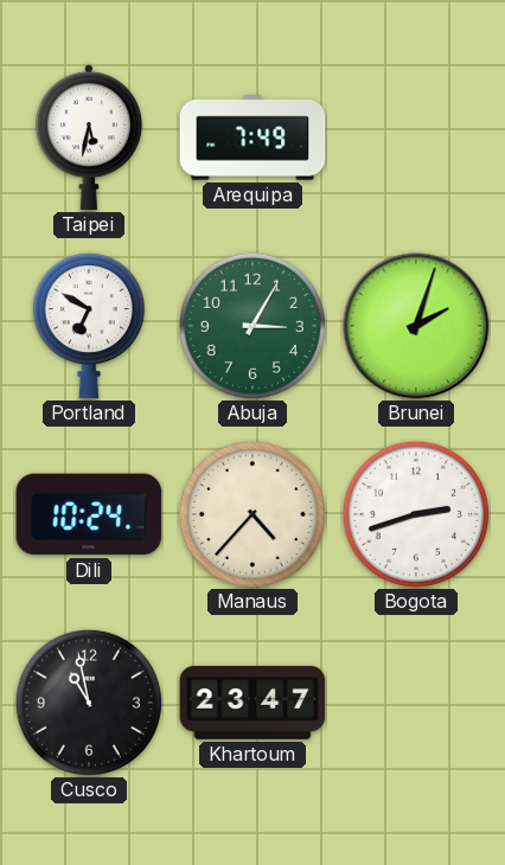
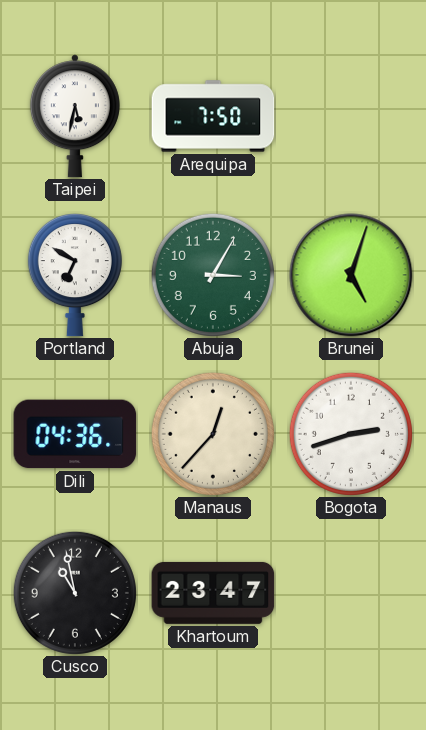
Arequipa: 7:49 -> 7:50 (213, 116)
Brunei: 2:03 -> 5:03 (351, 275)
Dili: 10:24 -> 04:36 (75, 434)
Manaus: 4:37 -> 12:37 (213, 434)
